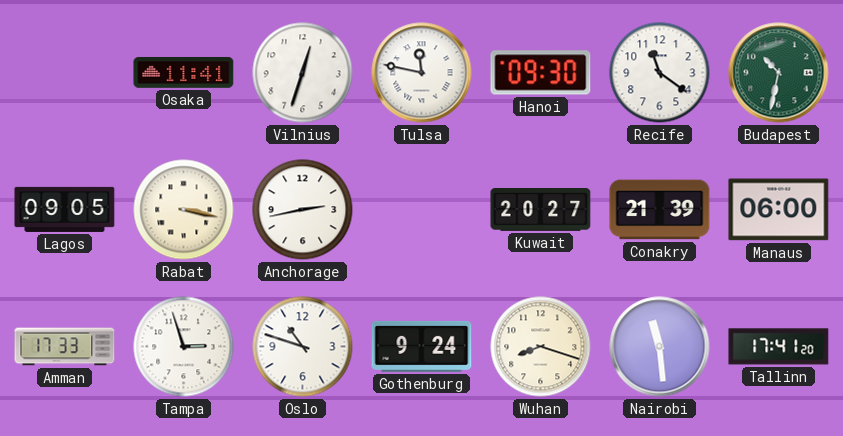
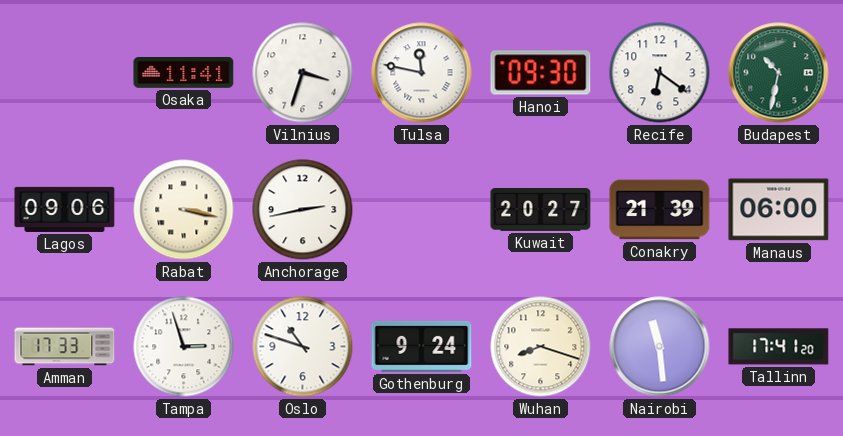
Vilnius: 12:33 -> 3:33 (303, 73)
Recife: 11:21 -> 6:21 (660, 73)
Lagos: 09:05 -> 09:06 (65, 209)
